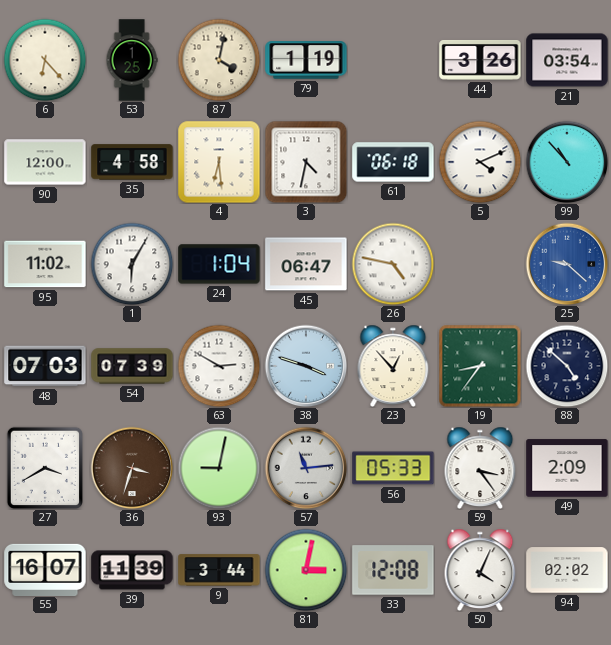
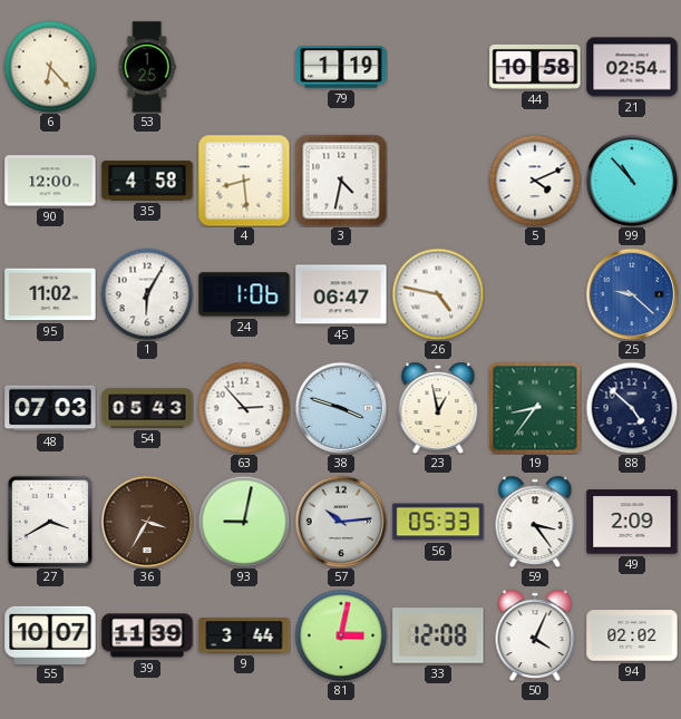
87: 4:02 -> none (219, 60)
44: 3:26 -> 10:58 (535, 67)
21: 03:54 -> 02:54 (632, 67)
4: 6:29 -> 8:29 (244, 181)
61: 06:18 -> none (393, 162)
24: 1:04 -> 1:06 (244, 294)
54: 07:39 -> 05:43 (147, 408)
63: 2:50 -> 2:53 (244, 408)
23: 12:53 -> 12:58 (438, 408)
36: 3:33 -> 3:35 (147, 522)
57: 11:14 -> 10:14 (341, 522)
55: 16:07 -> 10:07 (50, 634)
